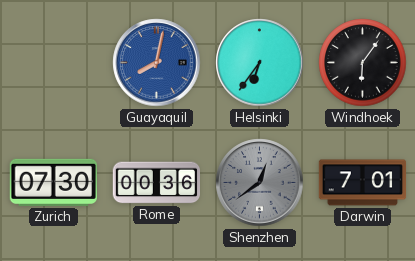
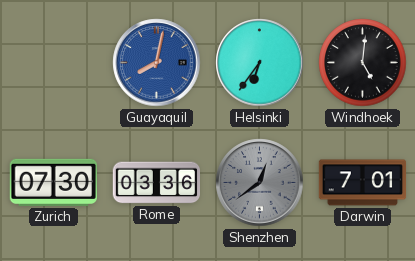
Windhoek: 6:06 -> 5:01 (363, 63)
Rome: 00:36 -> 03:36 (157, 183)
